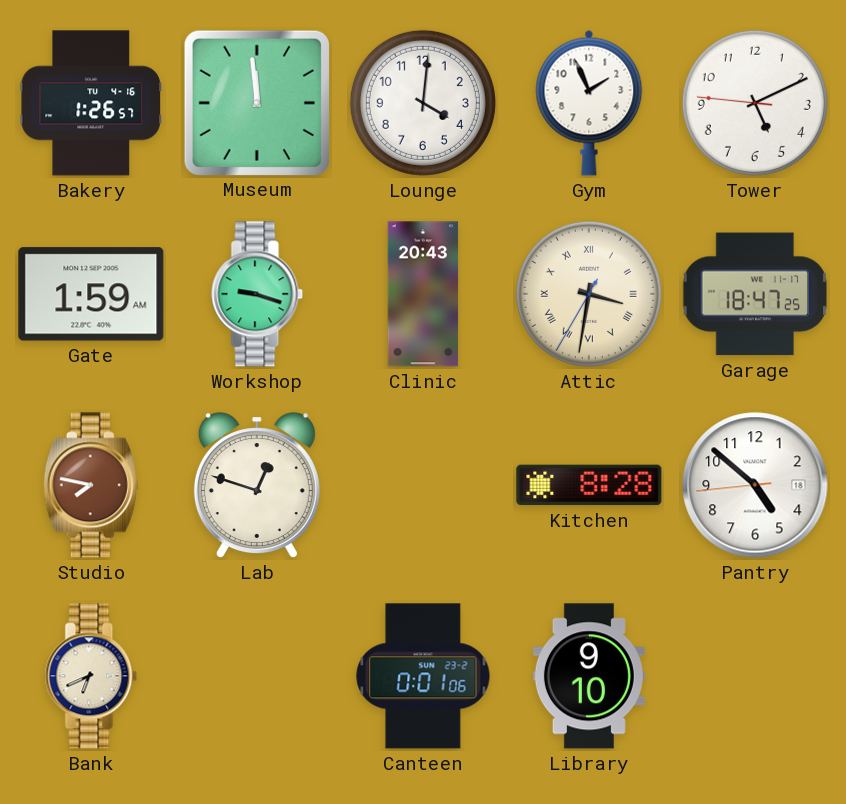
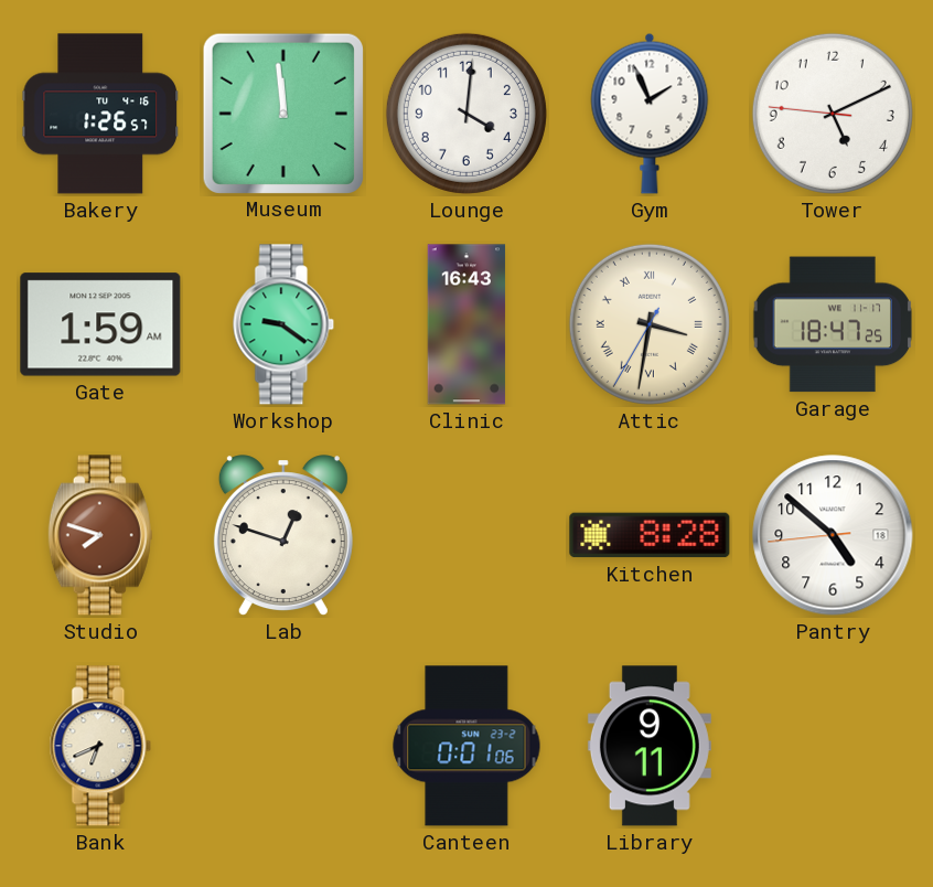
Workshop: 9:18 -> 9:21 (283, 324)
Clinic: 20:43 -> 16:43 (467, 324)
Studio: 7:47 -> 7:48 (100, 535)
Library: 9:10 -> 9:11 (650, 746)
